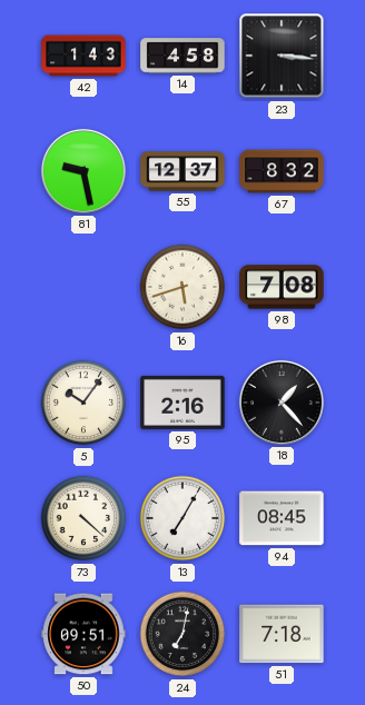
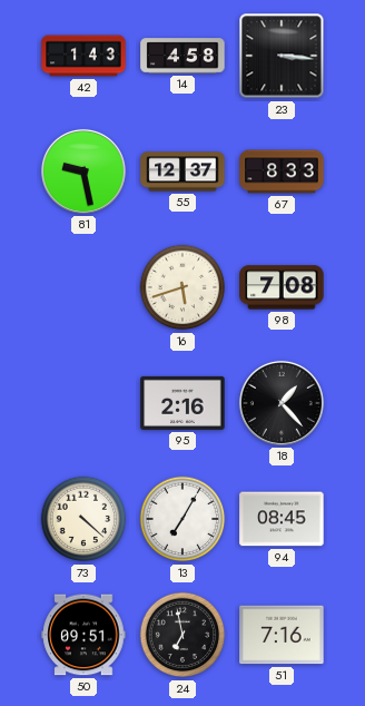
67: 8:32 -> 8:33 (282, 171)
5: 10:06 -> none (83, 403)
24: 7:02 -> 6:58 (182, 635)
51: 7:18 -> 7:16 (282, 635)
